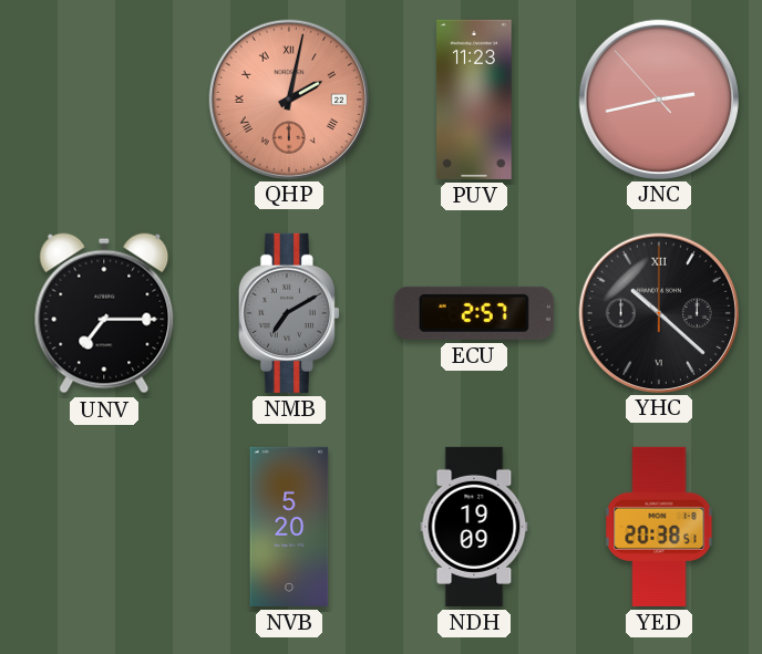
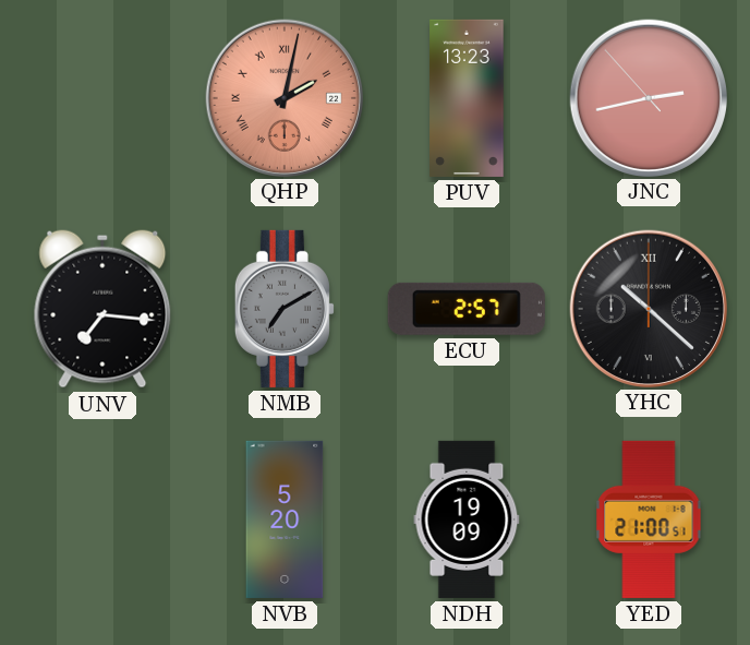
PUV: 11:23 -> 13:23 (467, 98)
UNV: 7:15 -> 7:16 (102, 309)
YED: 20:38 -> 21:00 (649, 519)
